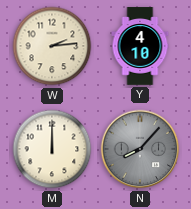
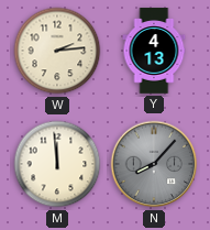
Y: 4:10 -> 4:13 (154, 51)
M: 12:00 -> 11:59 (57, 164)
